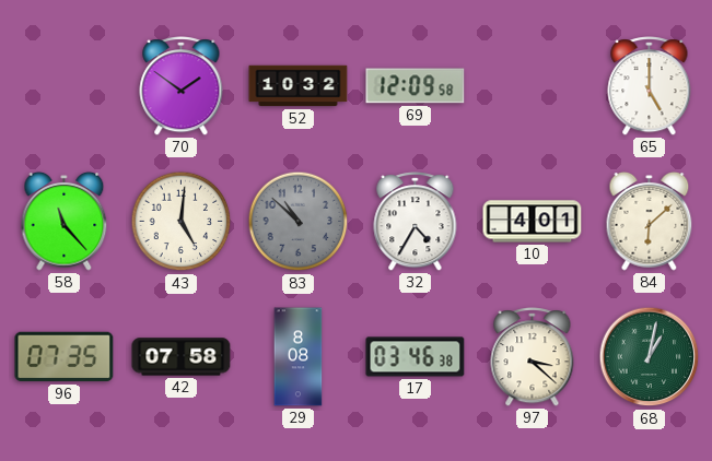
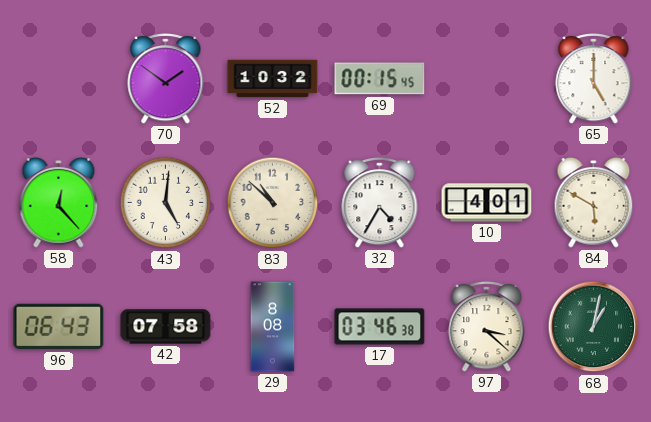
69: 12:09 -> 00:15 (380, 79)
58: 11:23 -> 12:23 (59, 202)
83 dial: grey -> cream (273, 203)
84: 6:08 -> 5:50 (594, 202)
96: 07:35 -> 06:43 (59, 327)
